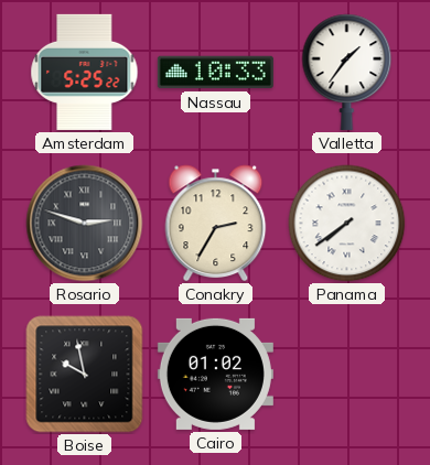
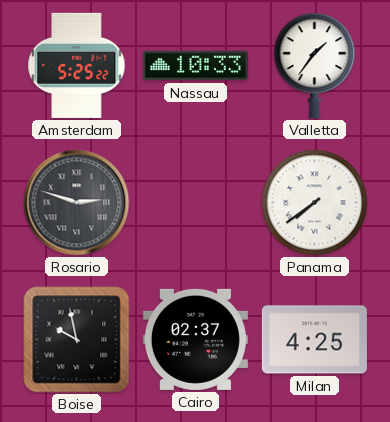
Conakry: 2:35 -> none (216, 224)
Cairo: 01:02 -> 02:37 (195, 339)
Milan: none -> 4:25 (314, 340)
